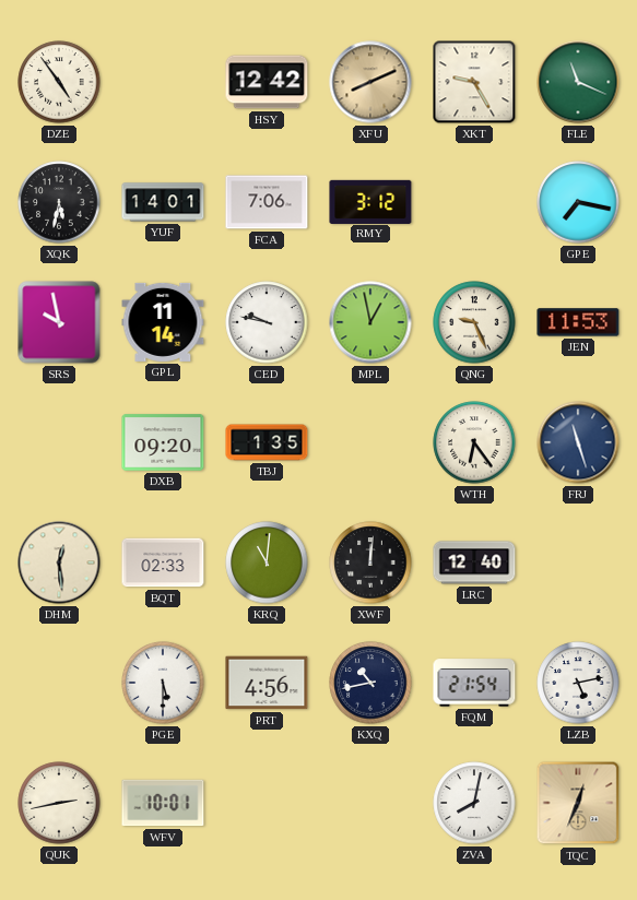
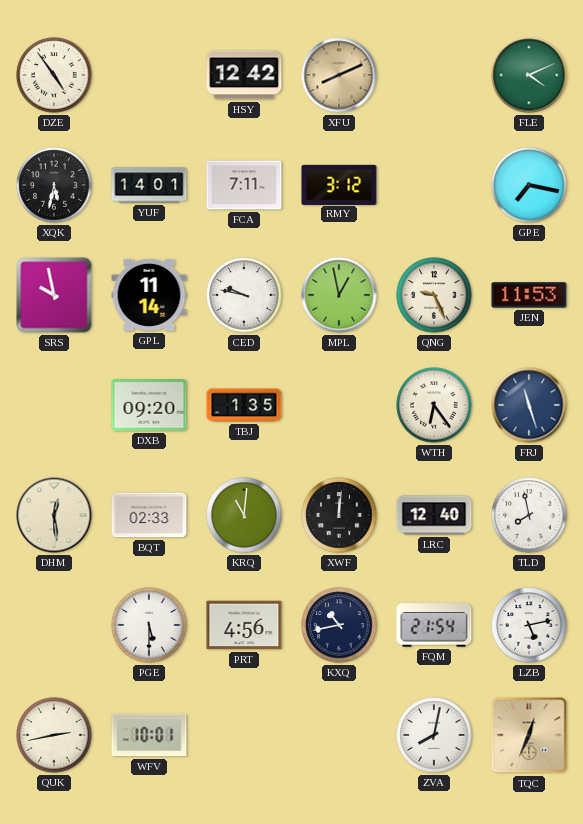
XKT: 9:25 -> none (474, 82)
FLE: 11:19 -> 4:11 (529, 75)
FCA: 7:06 -> 7:11 (244, 185)
TLD: none -> 7:58 (529, 515)
